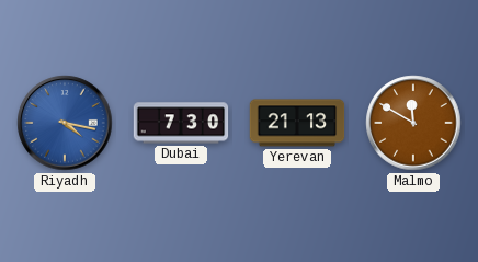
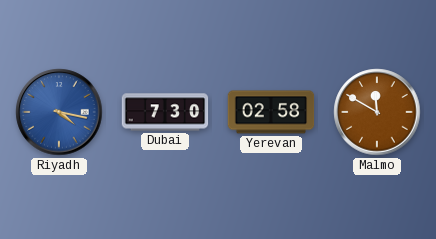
Yerevan: 21:13 -> 02:58 (271, 112)
